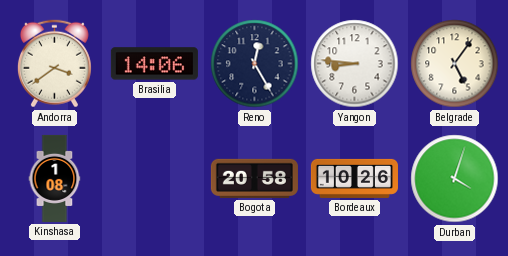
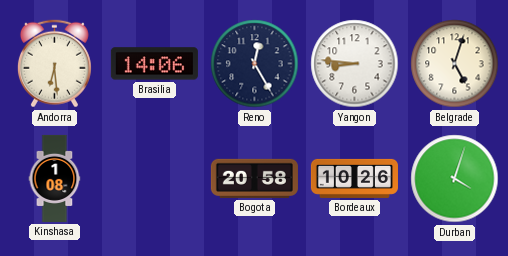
Andorra: 3:39 -> 6:29 (54, 64)
Belgrade: 5:06 -> 5:03 (455, 64)
